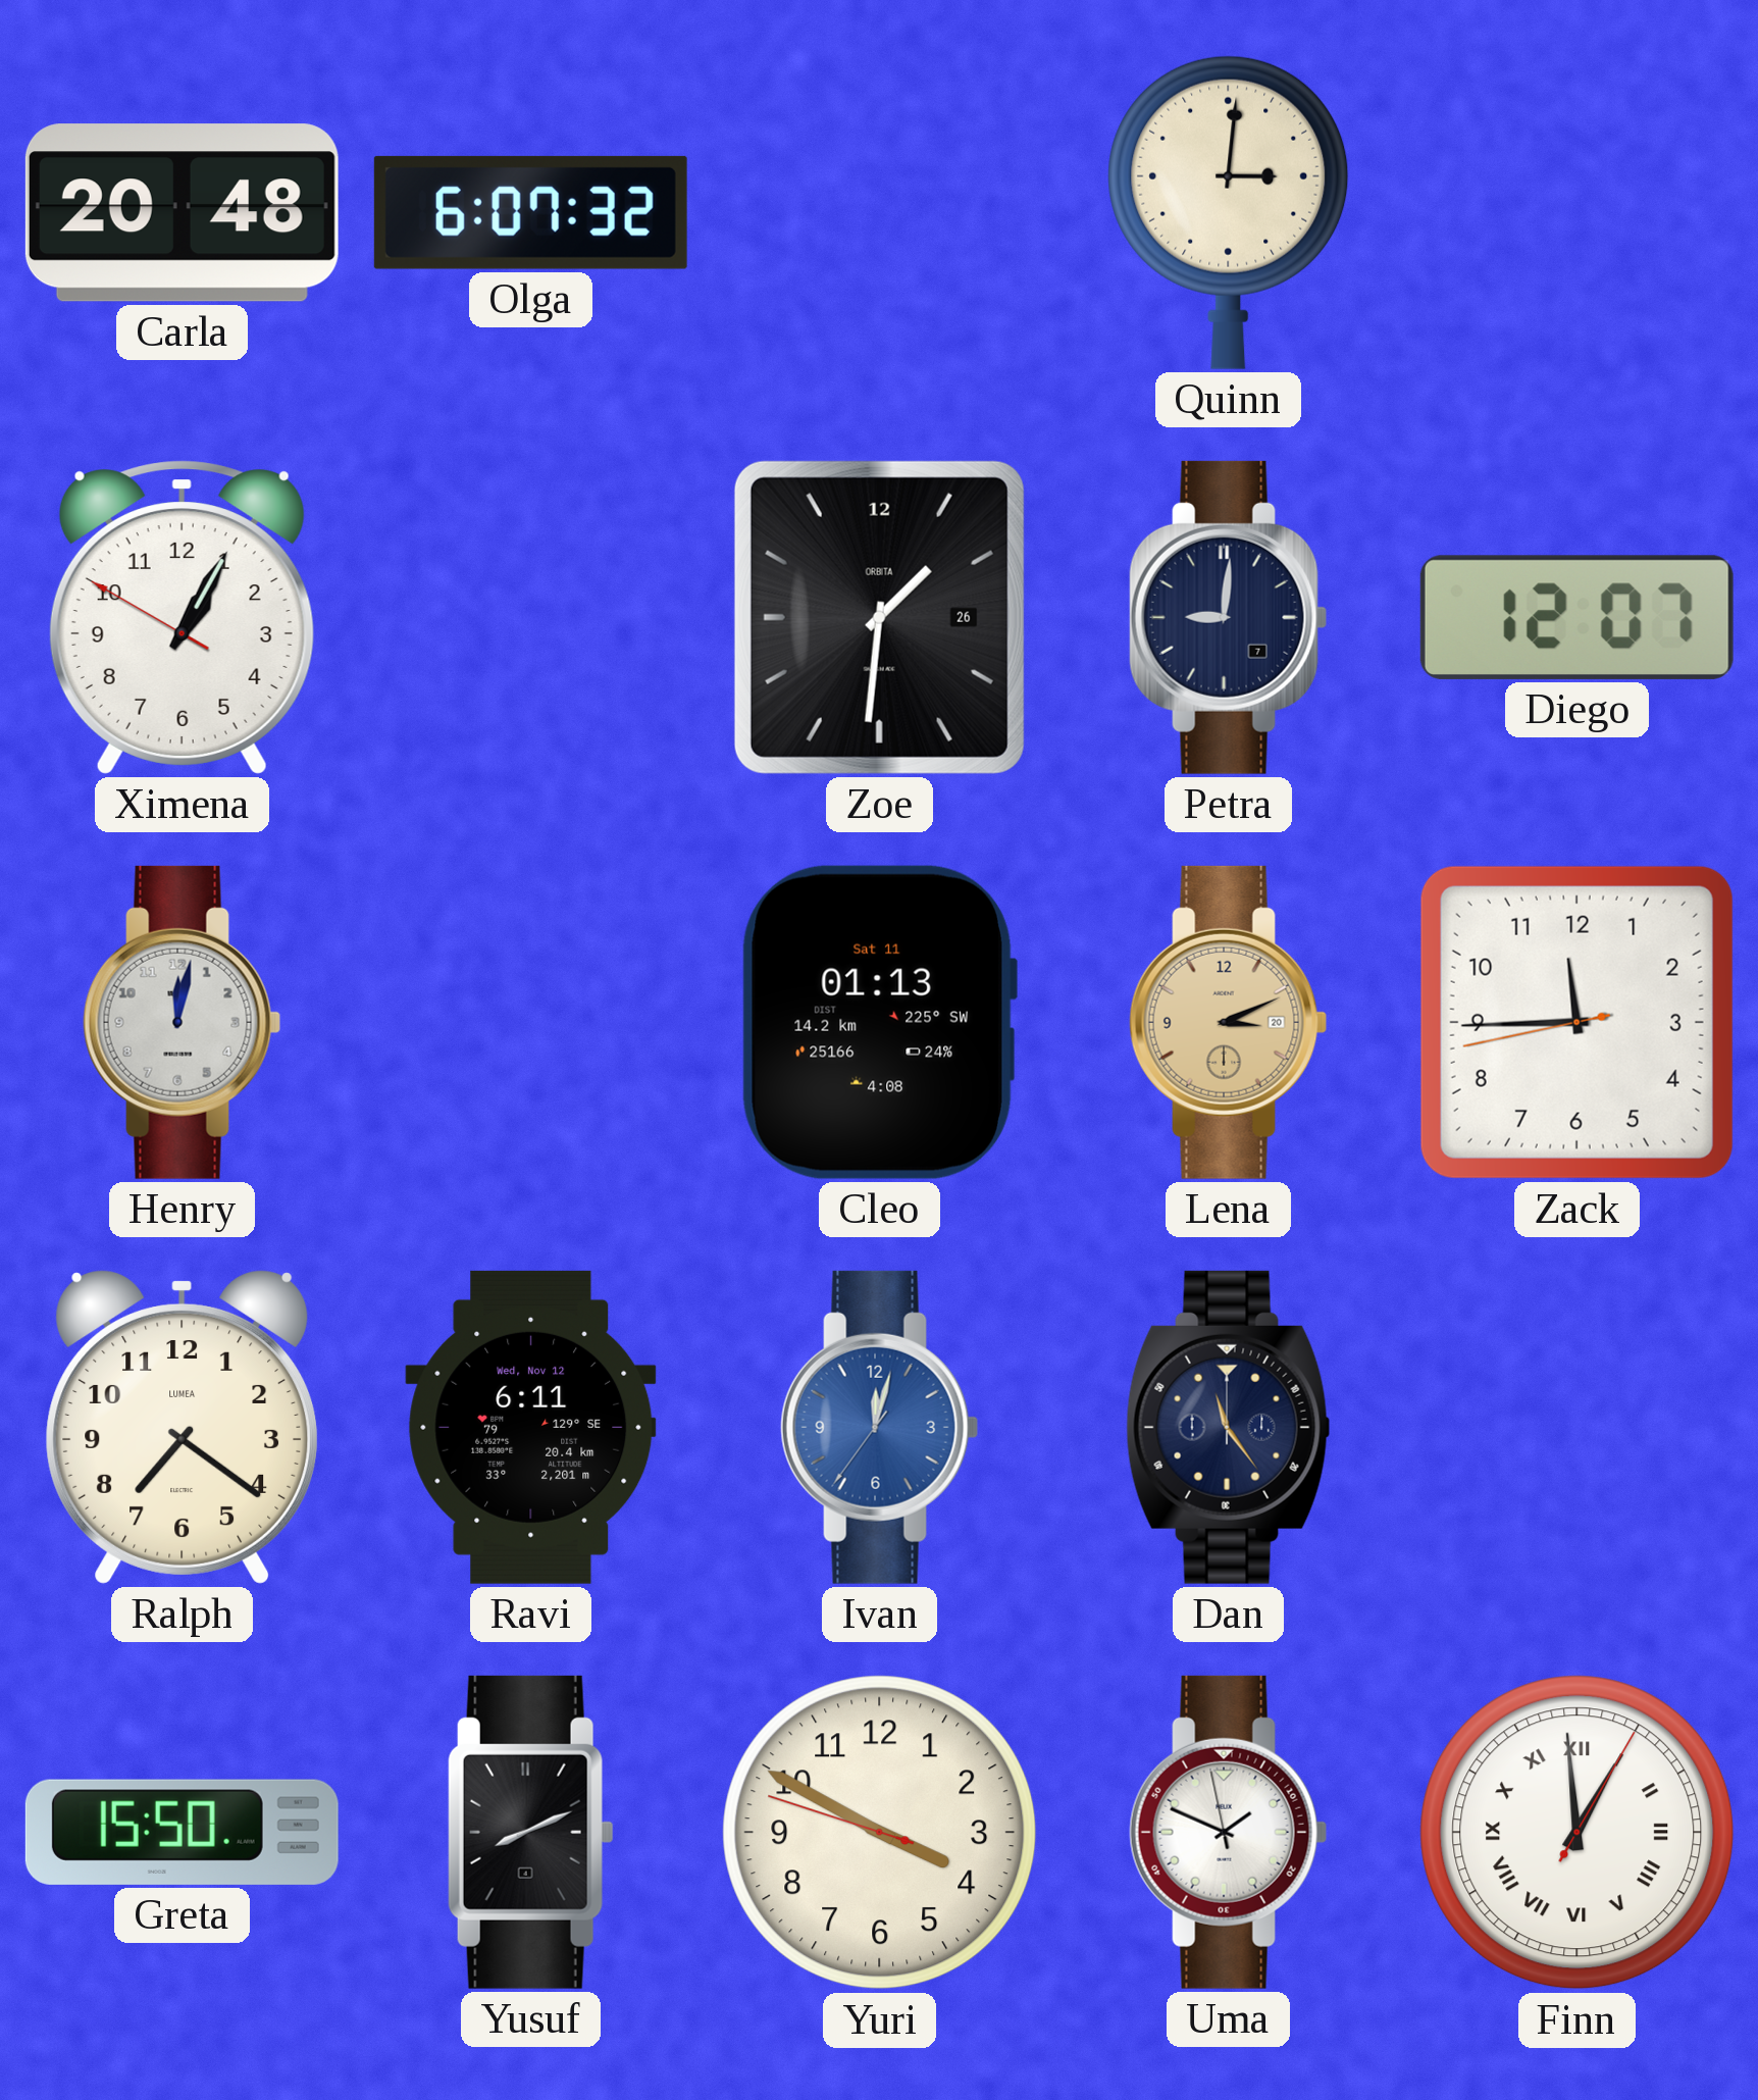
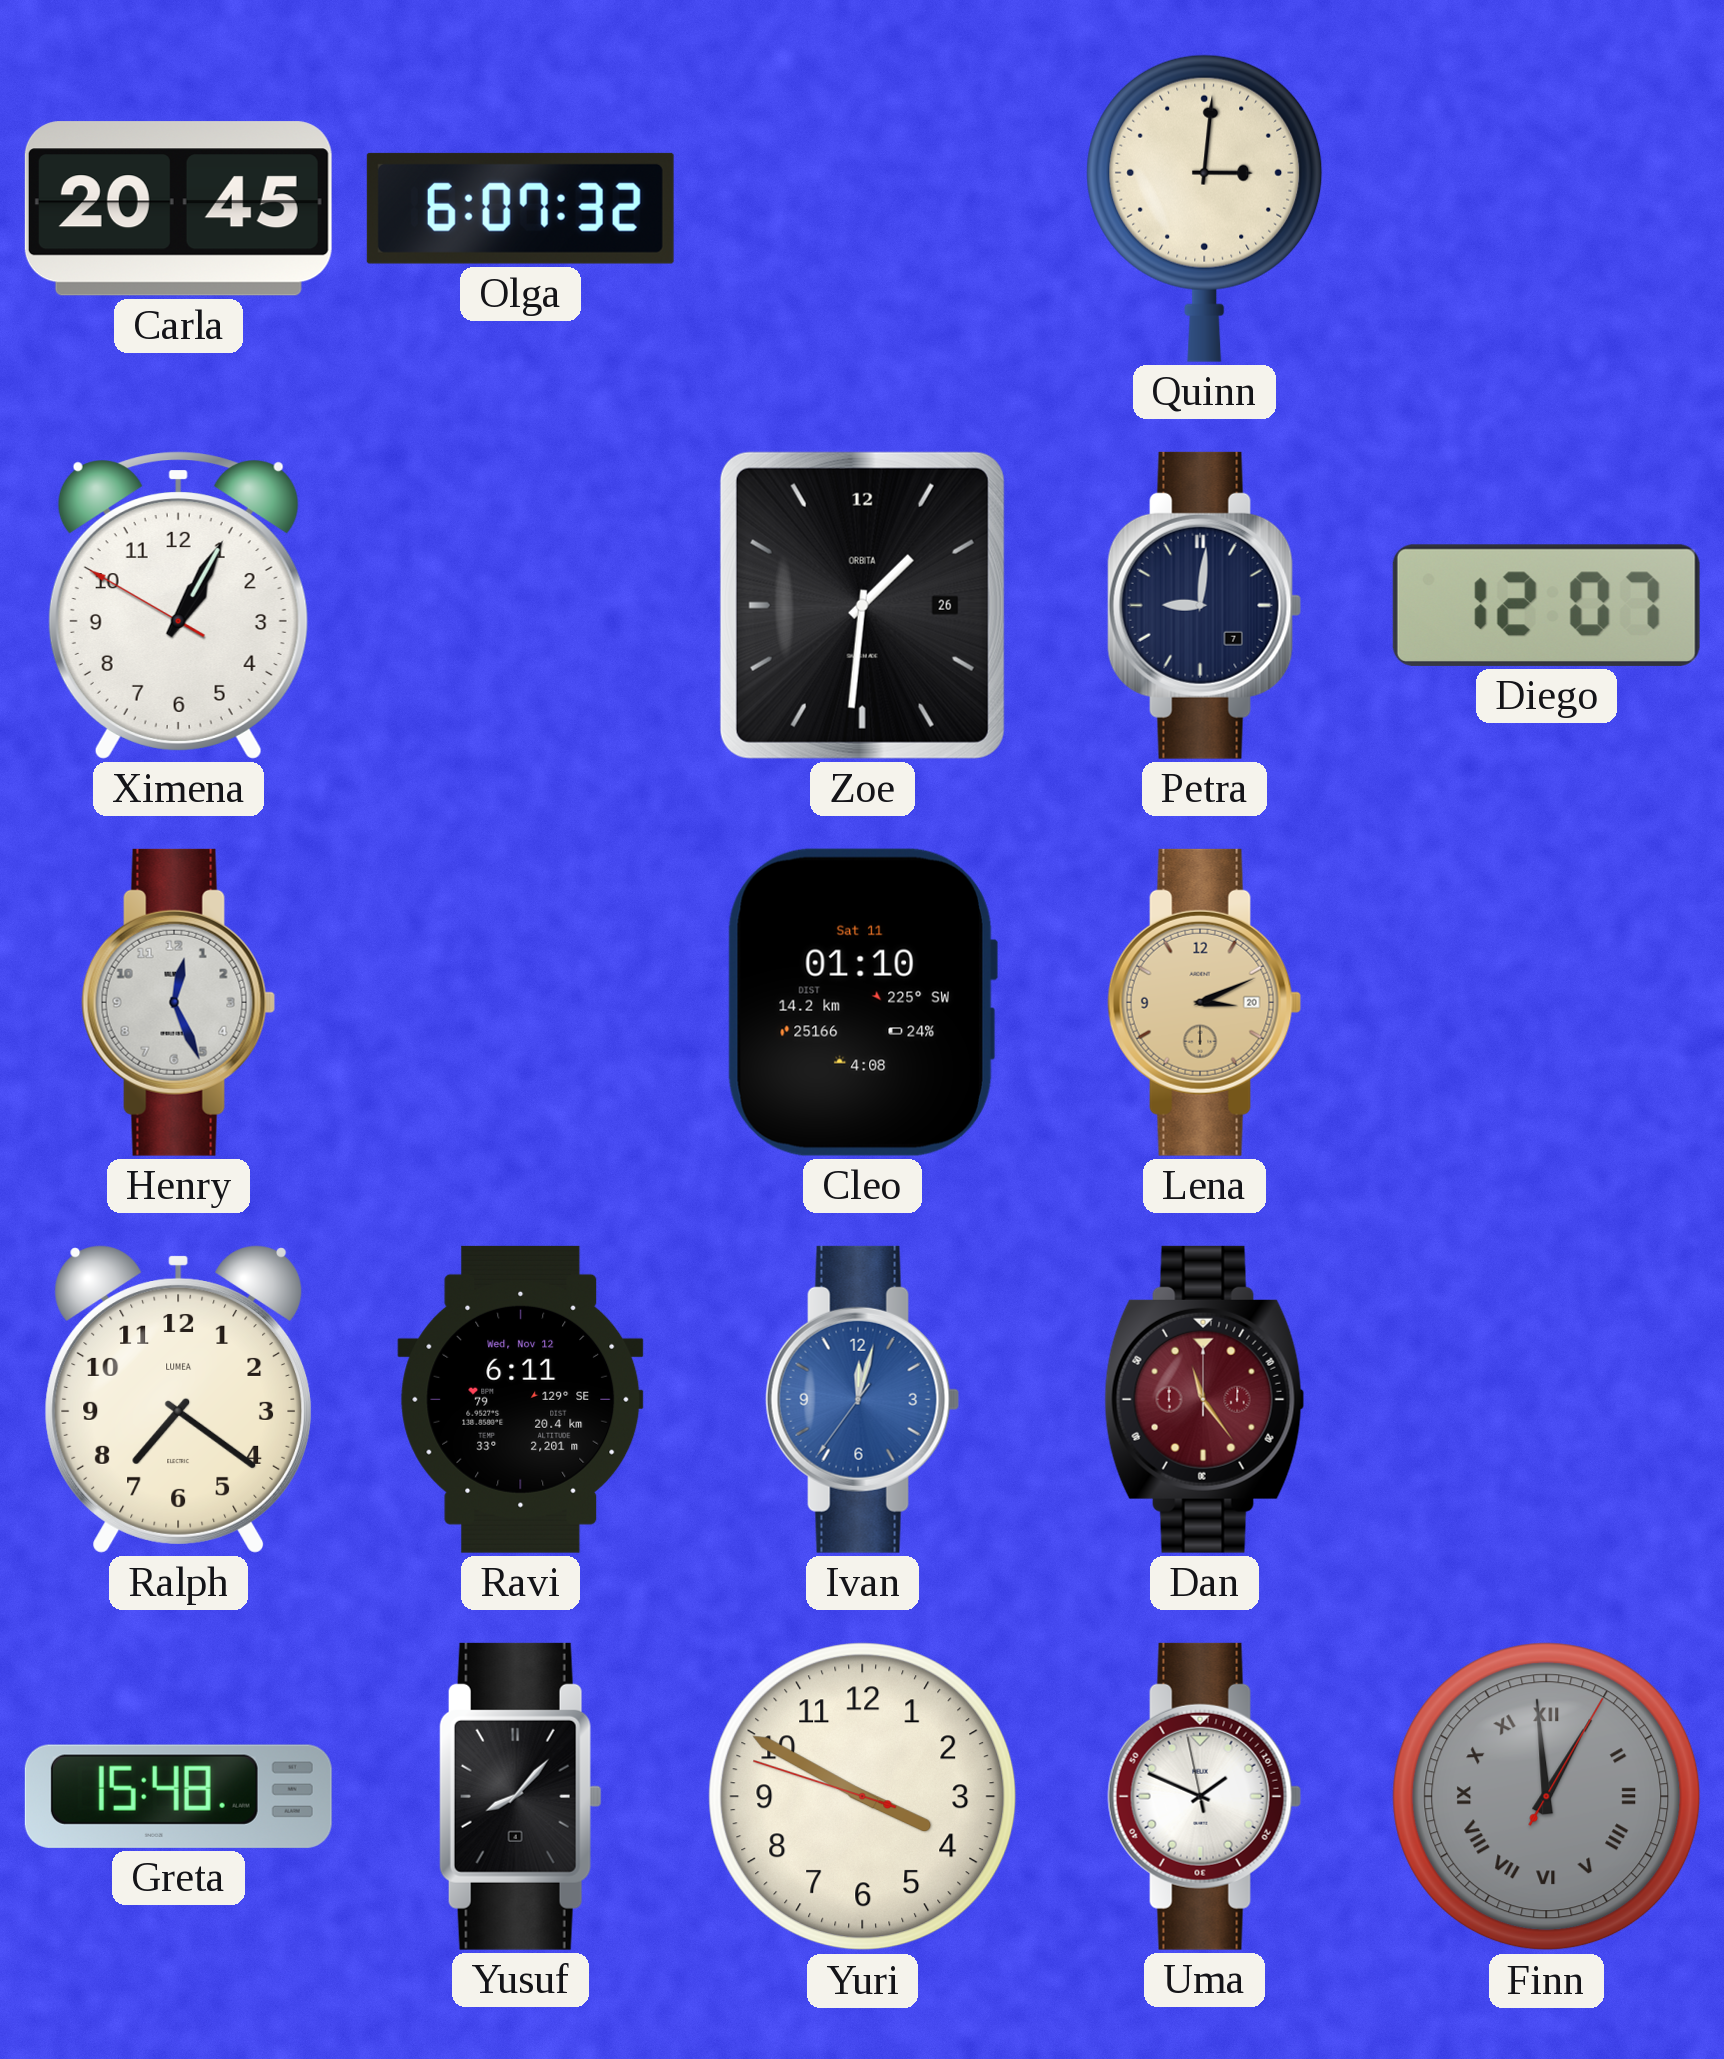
Carla: 20:48 -> 20:45 (178, 209)
Henry: 12:02 -> 12:26 (179, 1002)
Cleo: 01:13 -> 01:10 (862, 1002)
Zack: 11:44 -> none (1576, 1022)
Dan dial: navy -> burgundy (1205, 1399)
Greta: 15:50 -> 15:48 (178, 1796)
Yusuf: 8:11 -> 8:07 (520, 1796)
Finn dial: white -> grey (1547, 1797)
